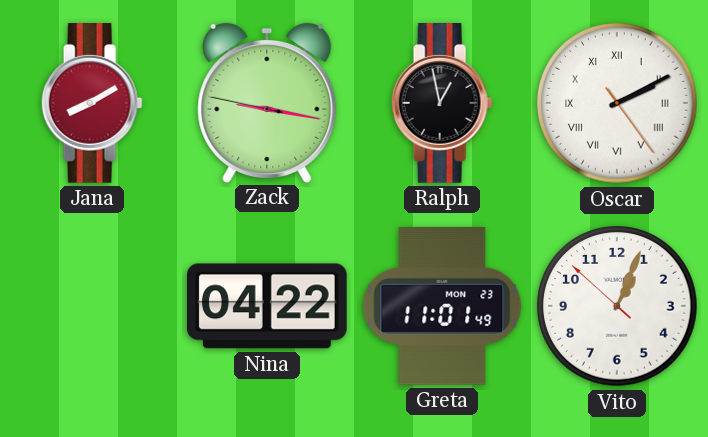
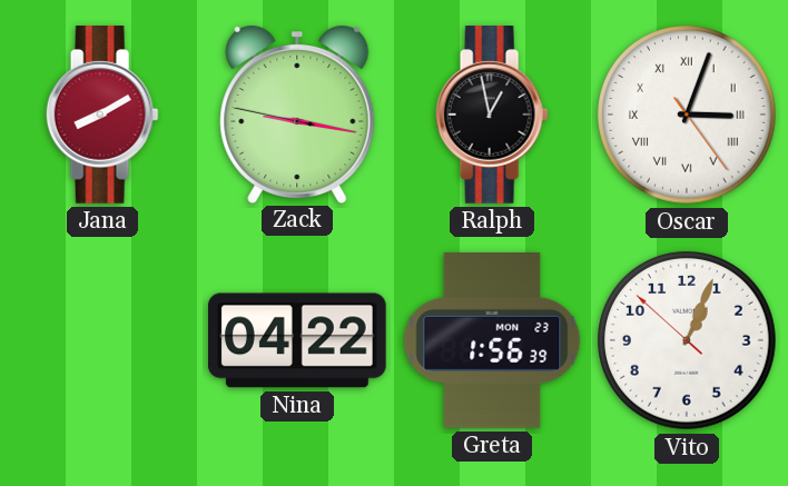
Oscar: 2:10 -> 3:03 (687, 115)
Greta: 11:01 -> 1:56 (492, 340)
